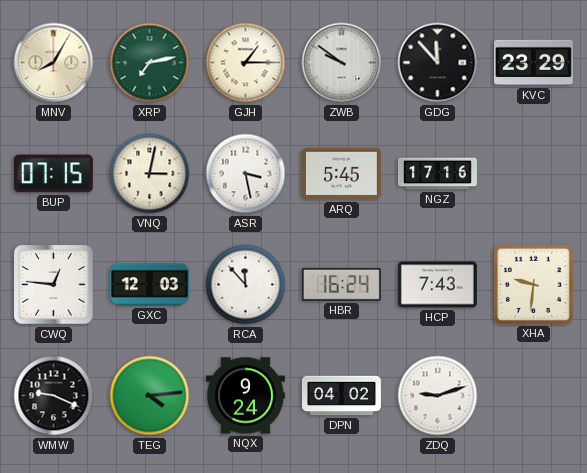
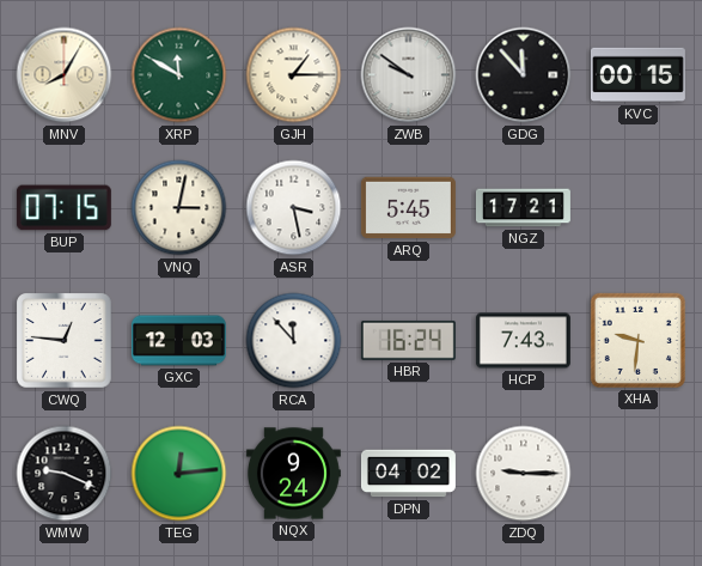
XRP: 7:13 -> 11:50 (179, 75)
KVC: 23:29 -> 00:15 (637, 75)
NGZ: 17:16 -> 17:21 (523, 208)
TEG: 4:14 -> 12:14 (179, 474)
ZDQ: 9:12 -> 9:15 (524, 474)
